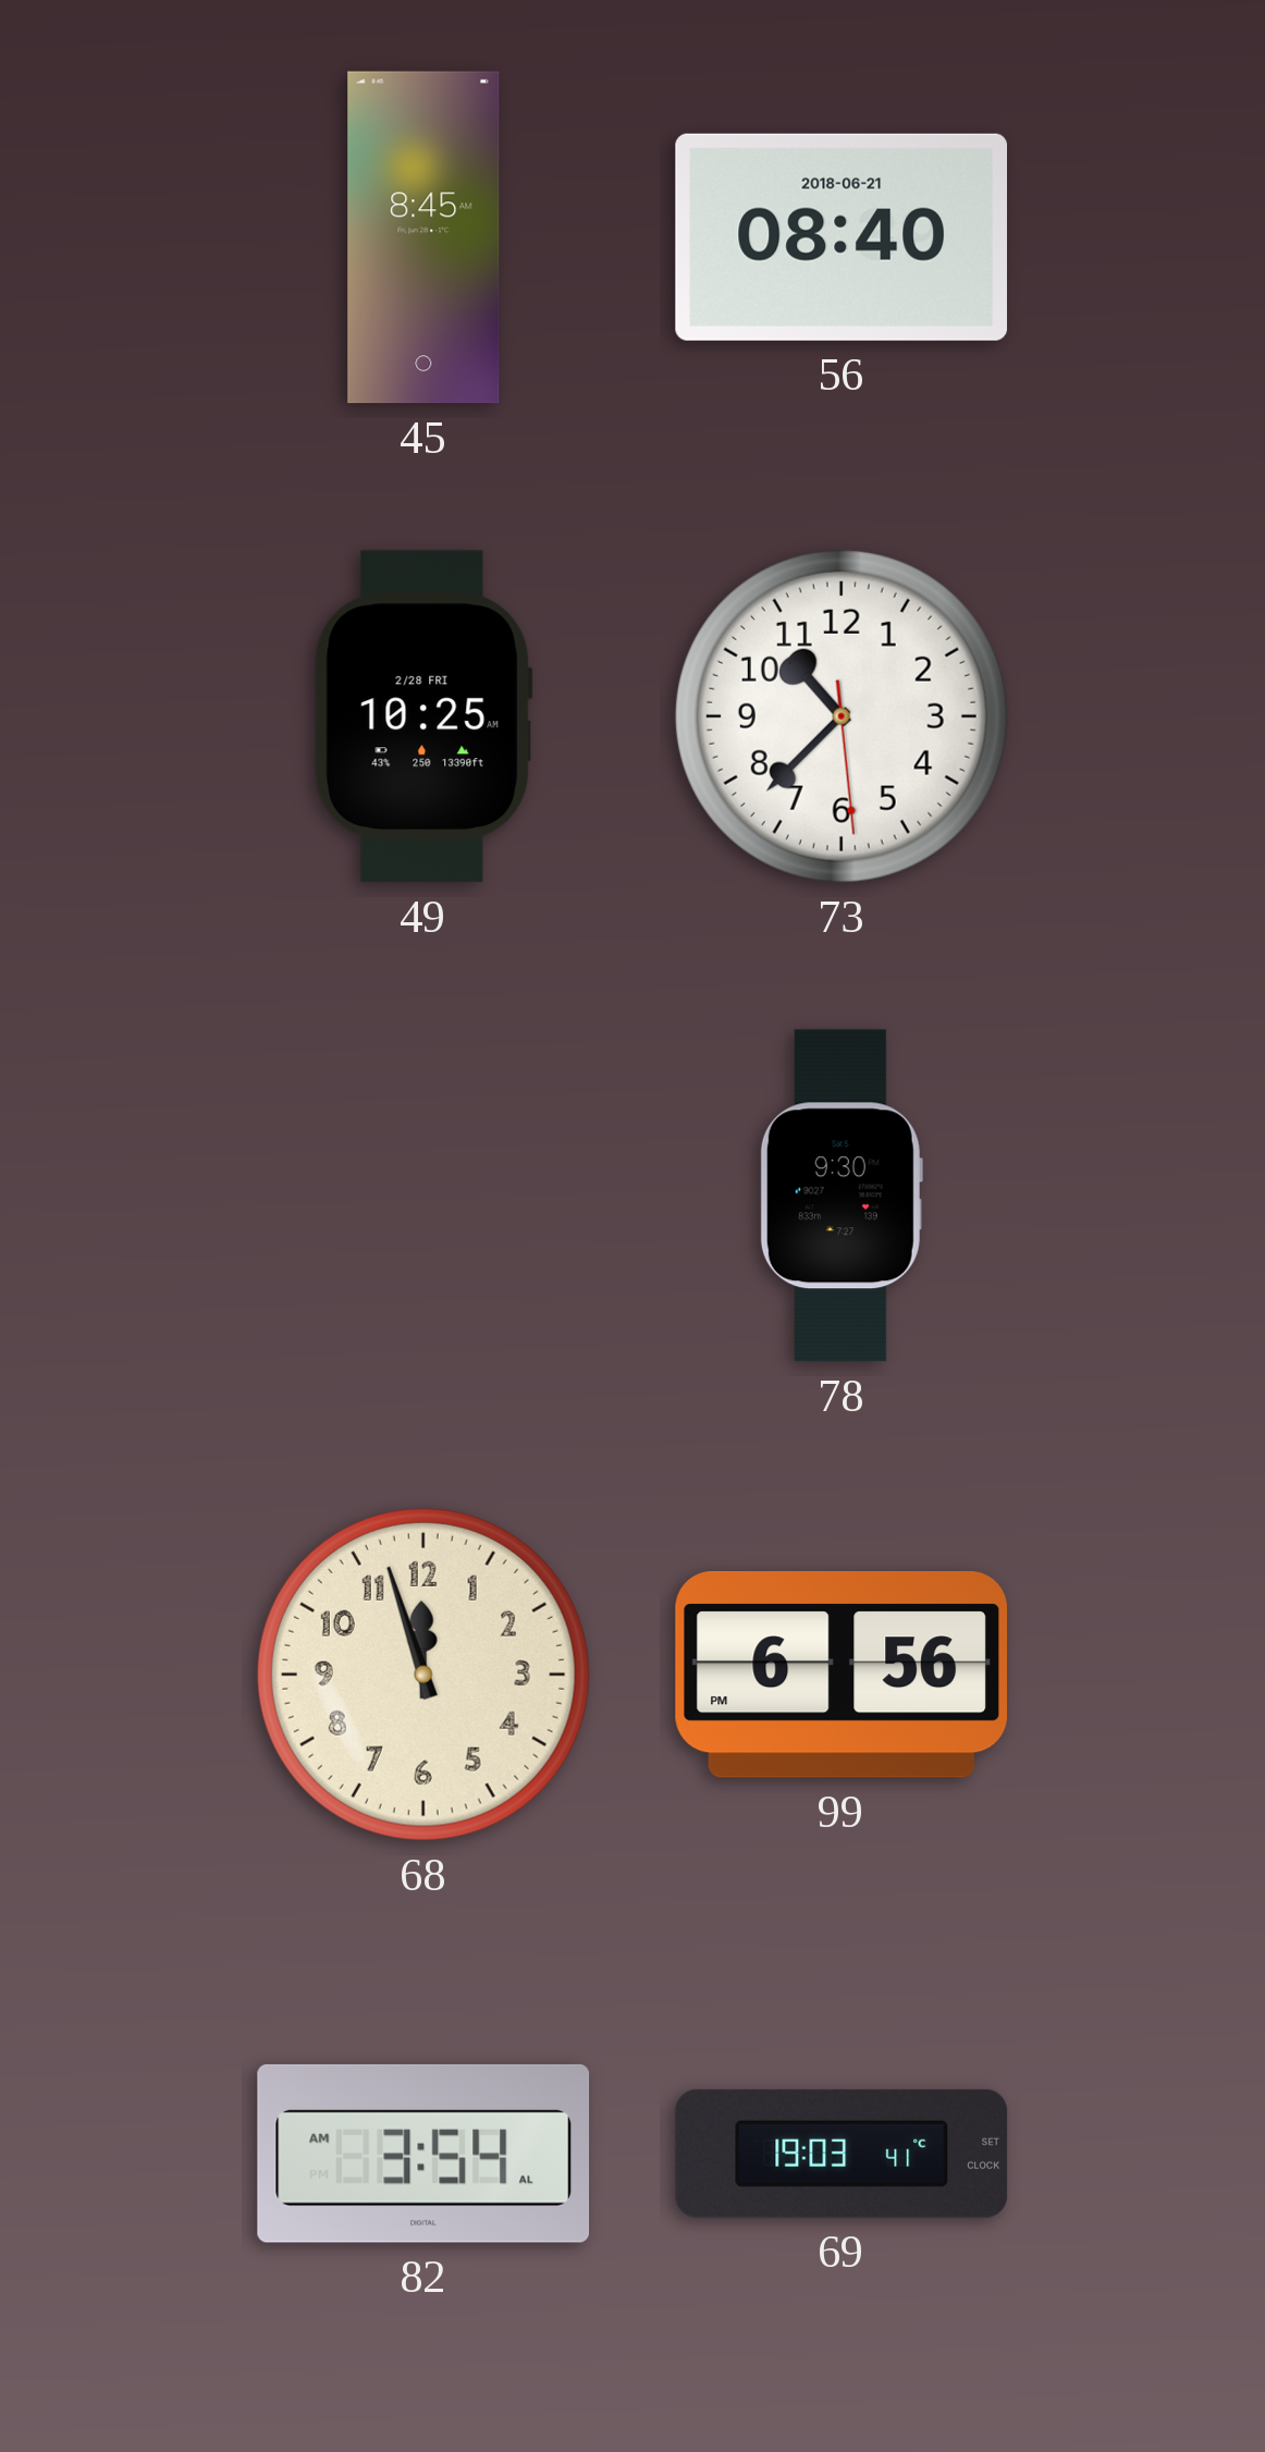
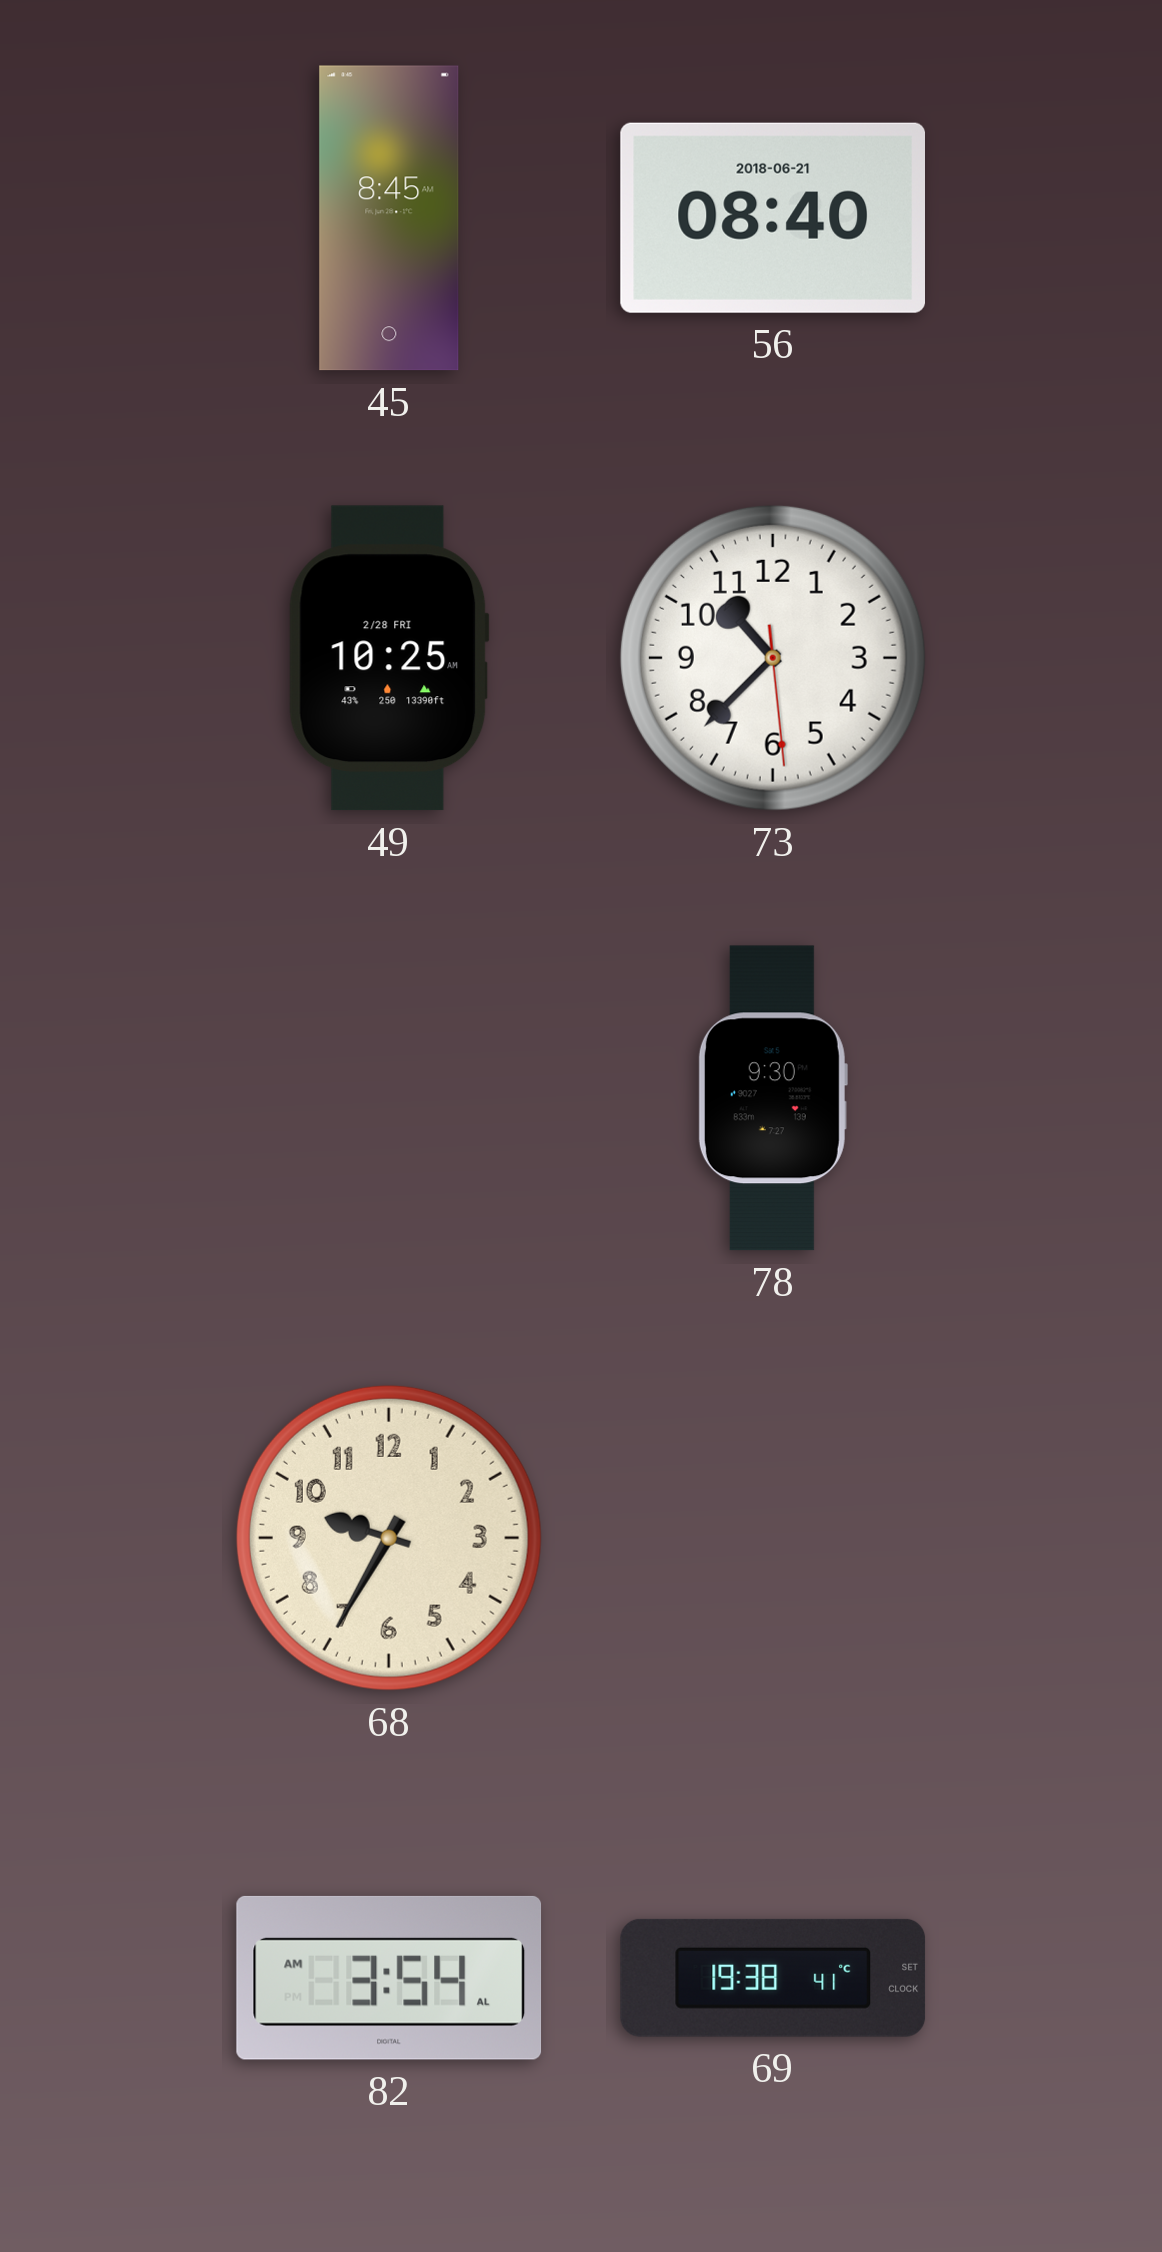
68: 11:57 -> 9:35 (389, 1538)
99: 6:56 -> none (840, 1675)
69: 19:03 -> 19:38 (773, 1978)
